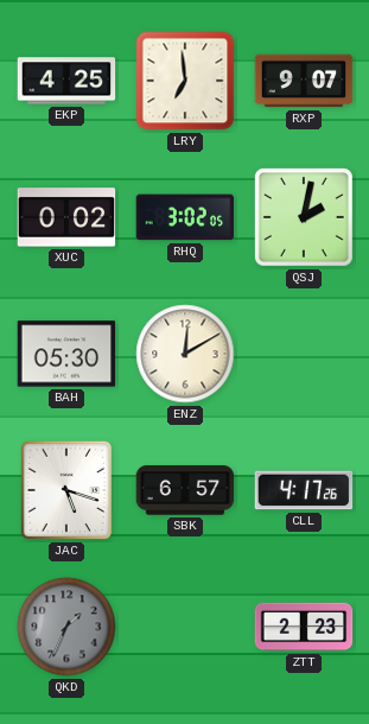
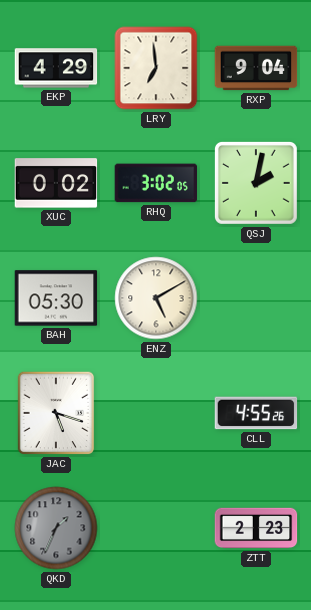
EKP: 4:25 -> 4:29 (56, 68)
RXP: 9:07 -> 9:04 (256, 68)
ENZ: 12:10 -> 5:10 (156, 298)
SBK: 6:57 -> none (185, 490)
CLL: 4:17 -> 4:55 (256, 413)
